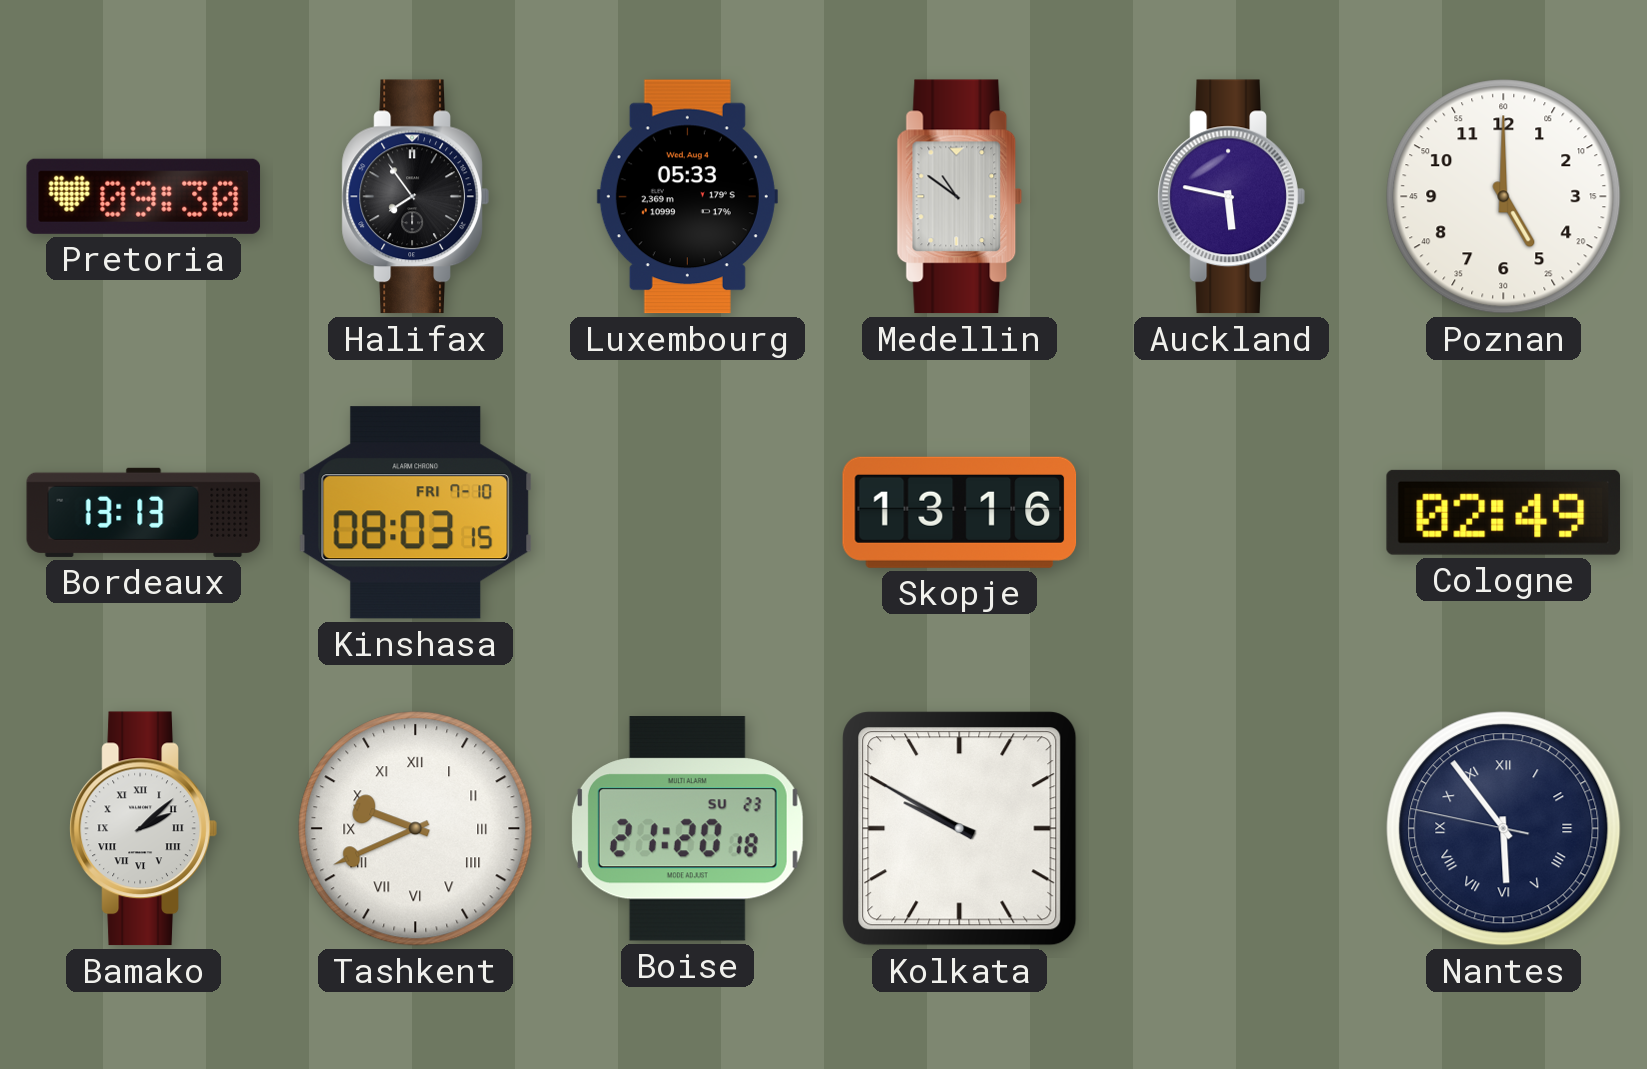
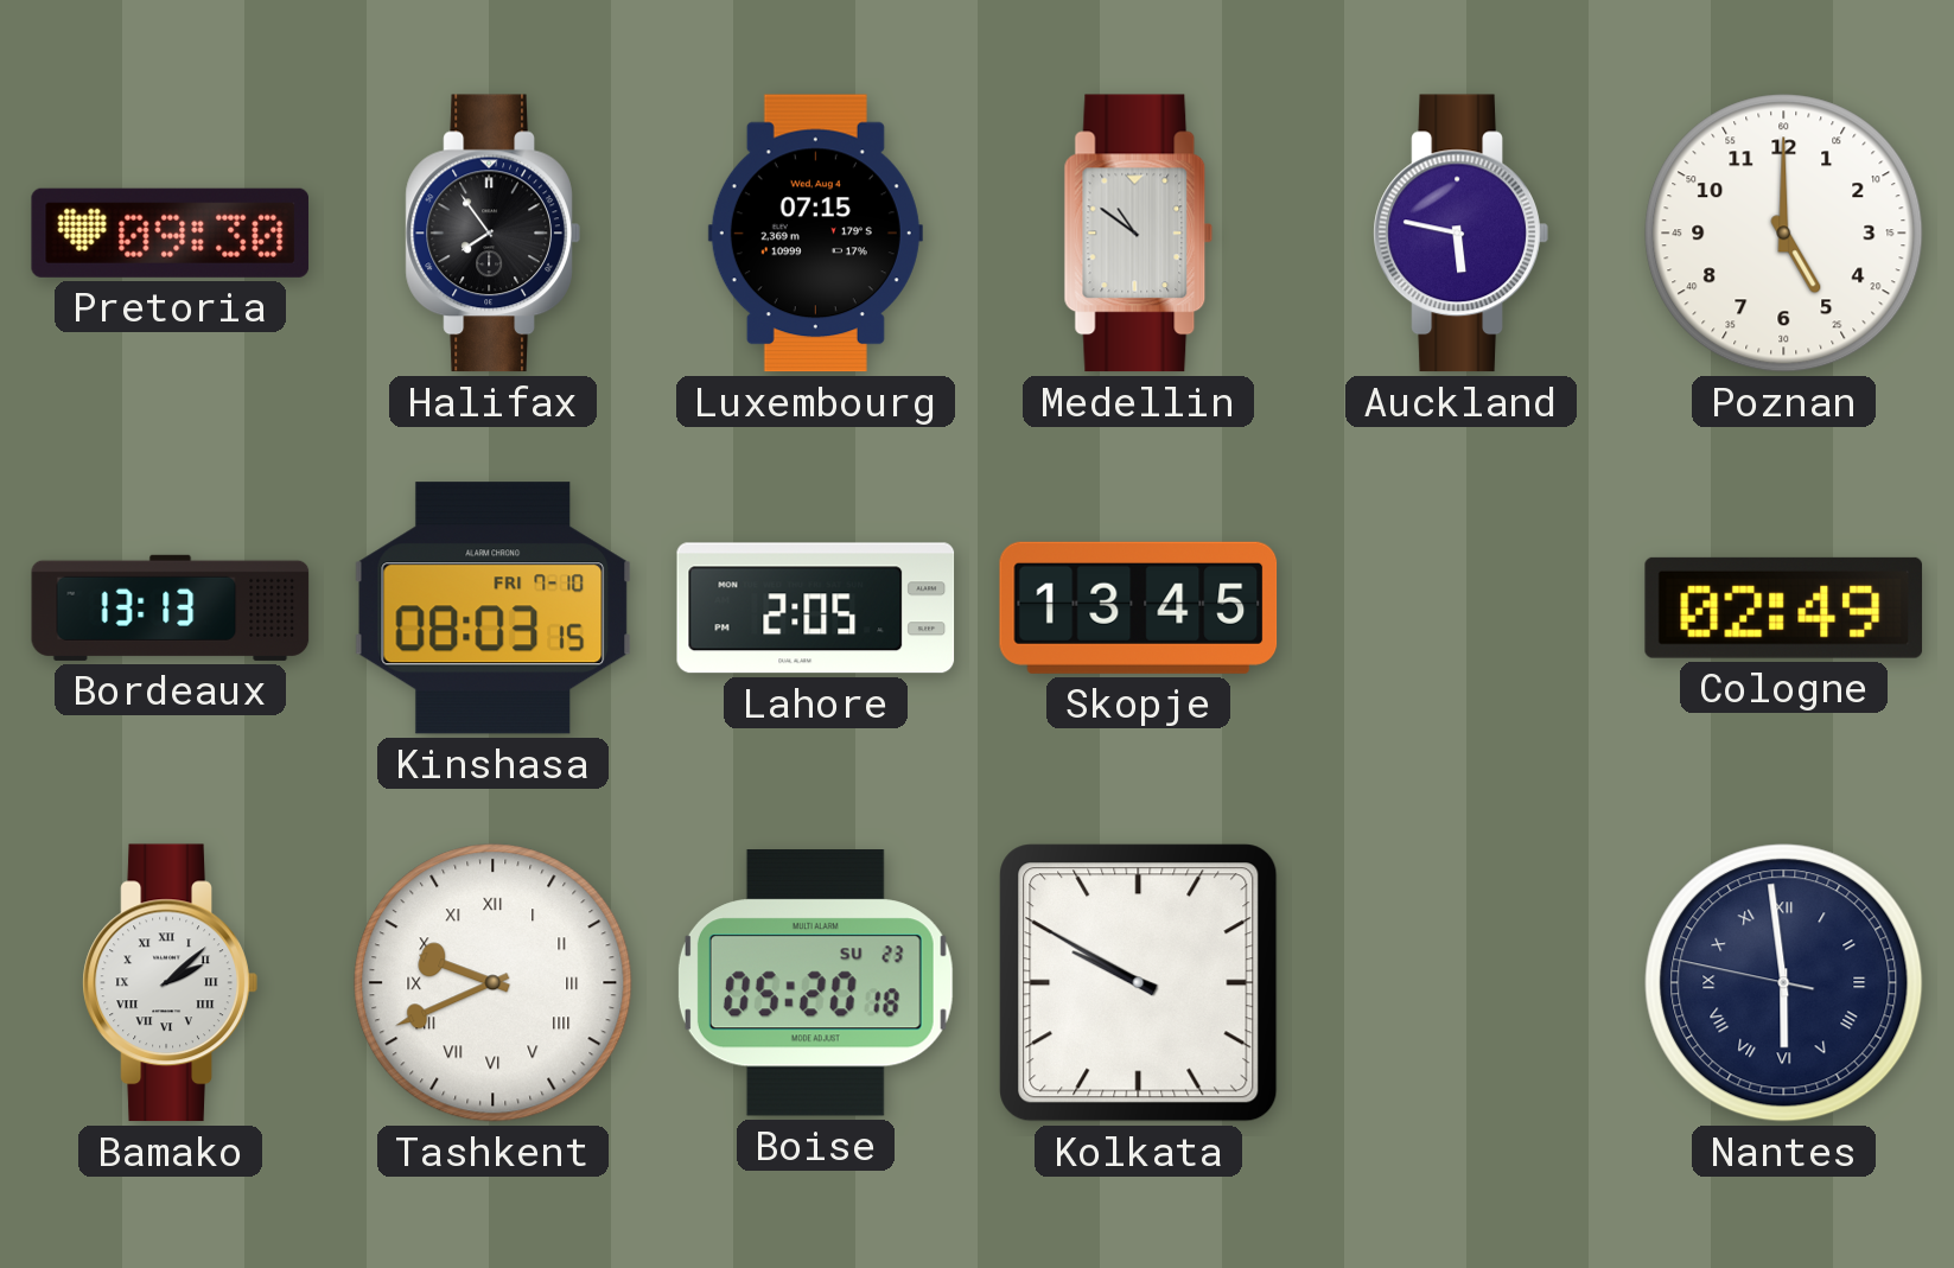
Luxembourg: 05:33 -> 07:15 (815, 234)
Lahore: none -> 2:05 (816, 608)
Skopje: 13:16 -> 13:45 (1139, 607)
Boise: 21:20 -> 05:20 (815, 983)
Nantes: 5:53 -> 5:58 (1784, 983)
